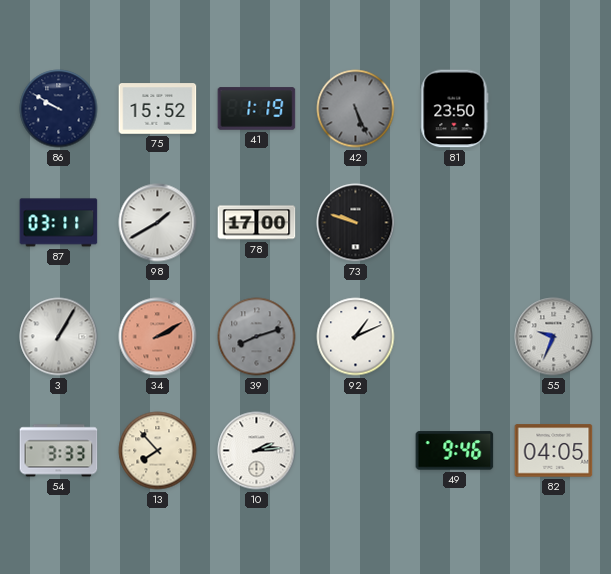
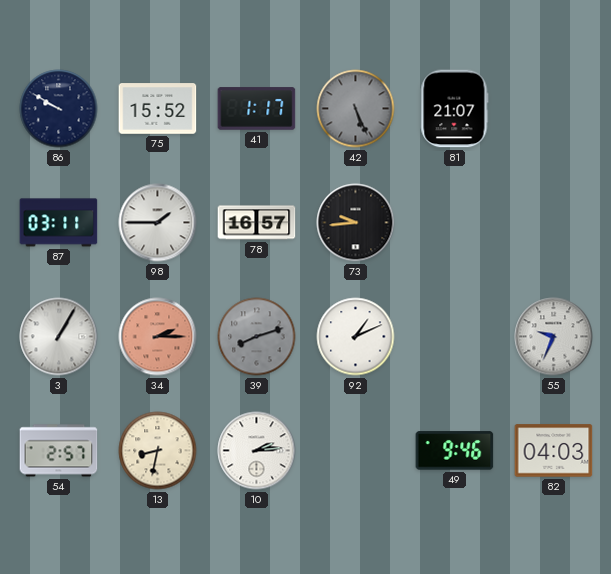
41: 1:19 -> 1:17 (257, 109)
81: 23:50 -> 21:07 (454, 109)
98: 1:40 -> 1:45 (158, 223)
78: 17:00 -> 16:57 (257, 223)
73: 9:48 -> 9:44 (356, 223)
34: 2:10 -> 2:15 (158, 337)
54: 3:33 -> 2:57 (59, 451)
13: 7:53 -> 8:32 (158, 451)
82: 04:05 -> 04:03 (554, 451)
